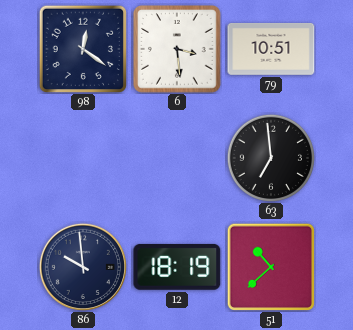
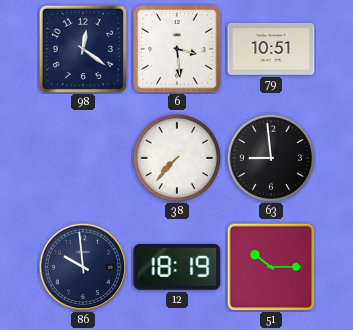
38: none -> 7:37 (176, 157)
63: 6:59 -> 8:59 (270, 157)
51: 10:38 -> 10:15 (270, 266)
